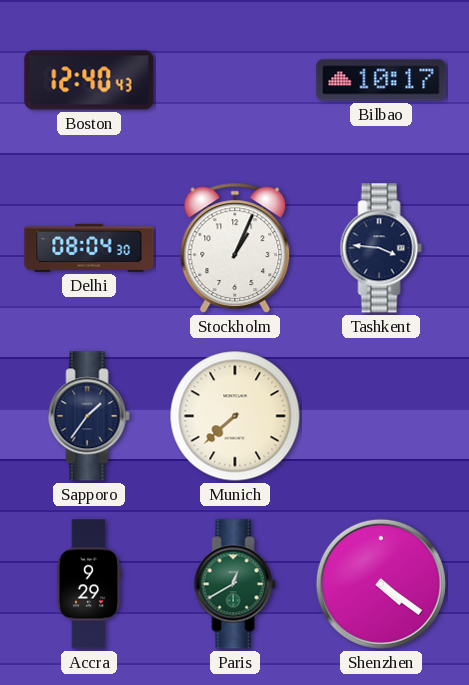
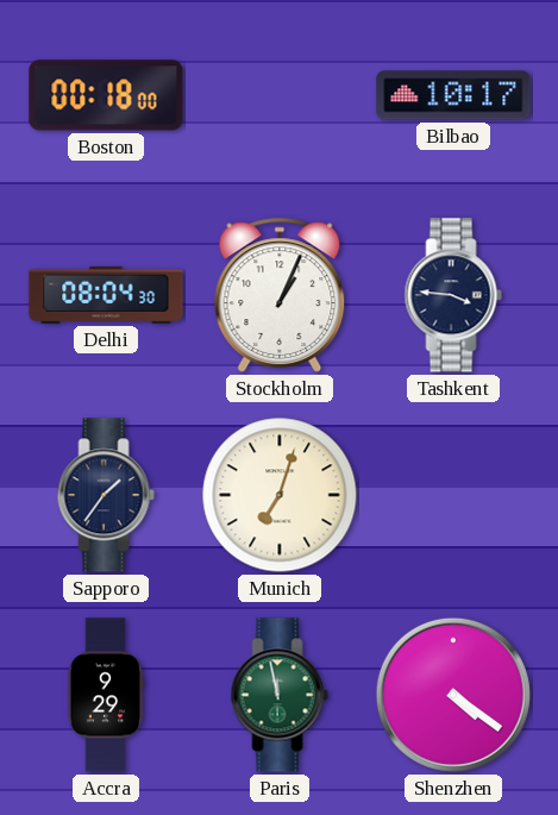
Boston: 12:40 -> 00:18 (106, 95)
Munich: 7:38 -> 7:03 (280, 495)
Paris: 12:40 -> 11:58 (280, 695)
